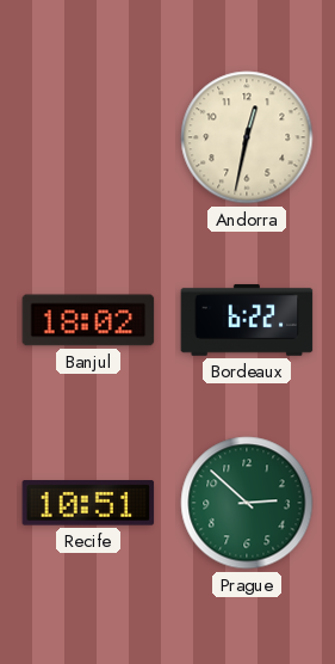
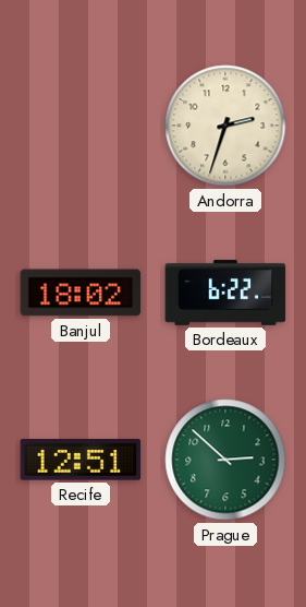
Andorra: 12:32 -> 2:33 (225, 126)
Recife: 10:51 -> 12:51 (81, 460)
